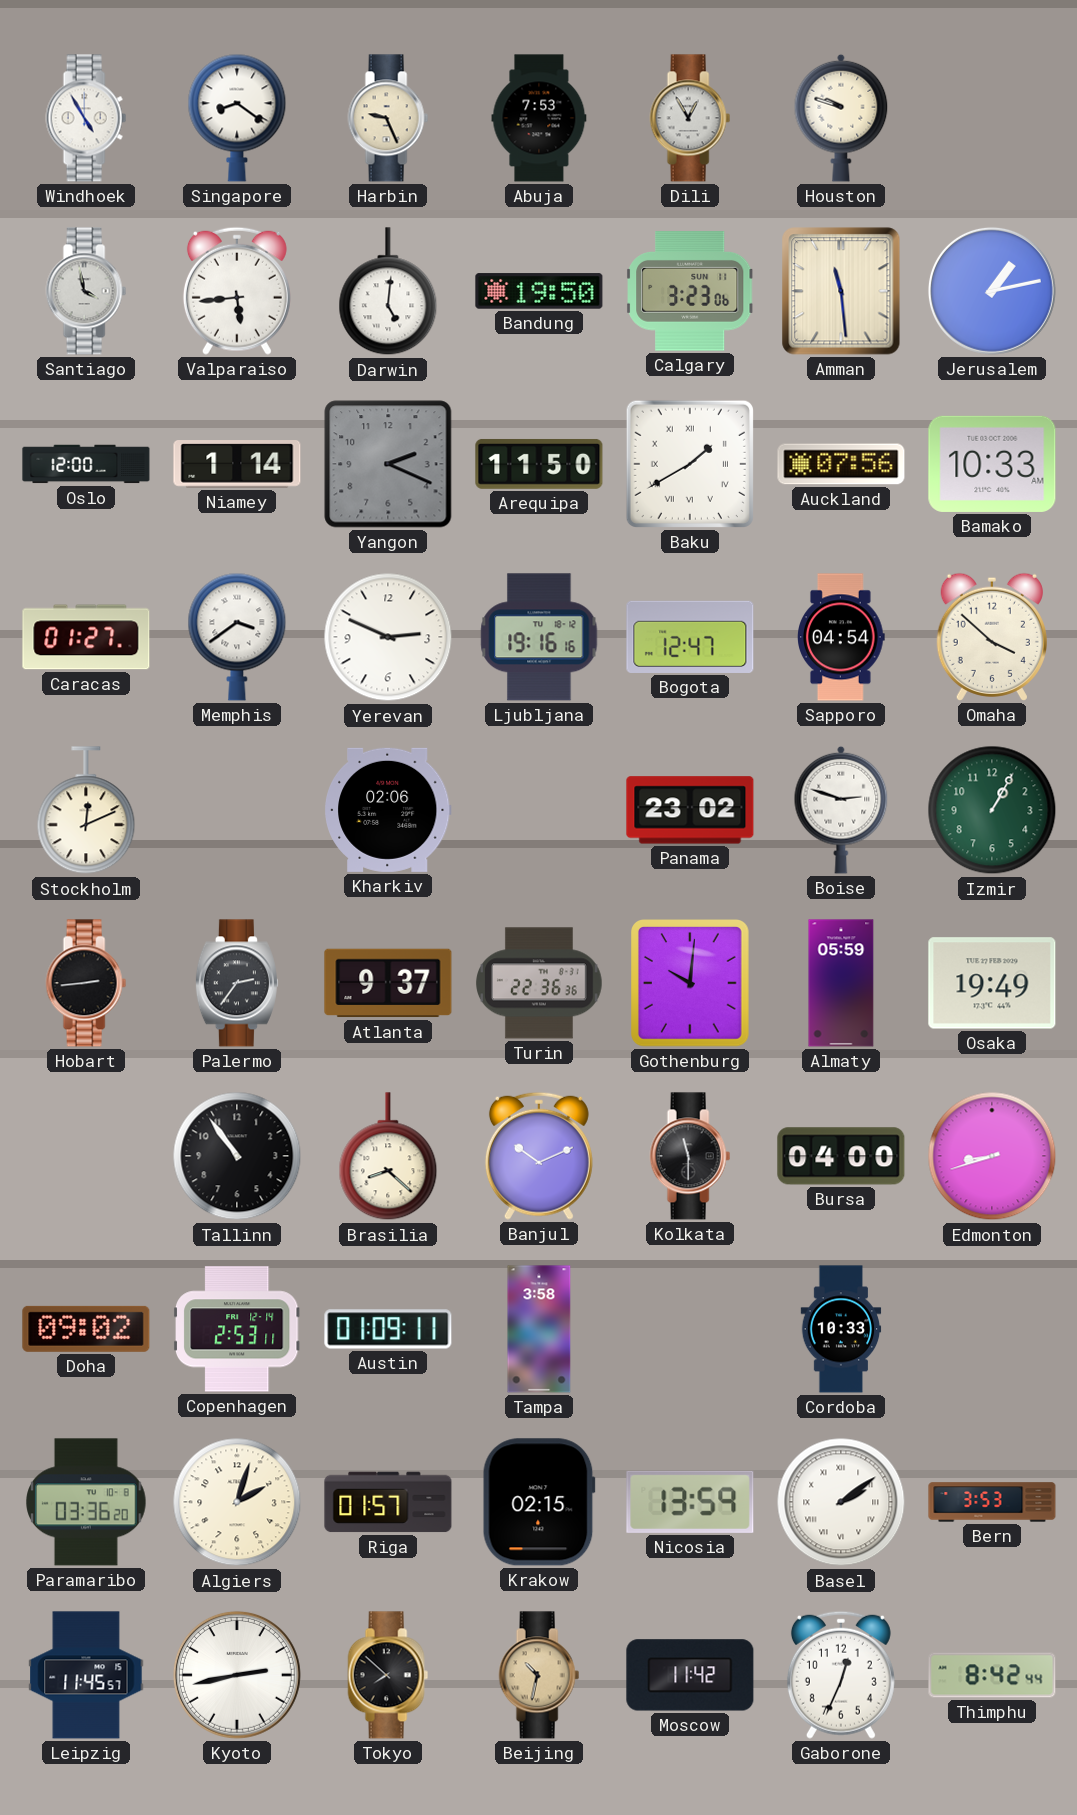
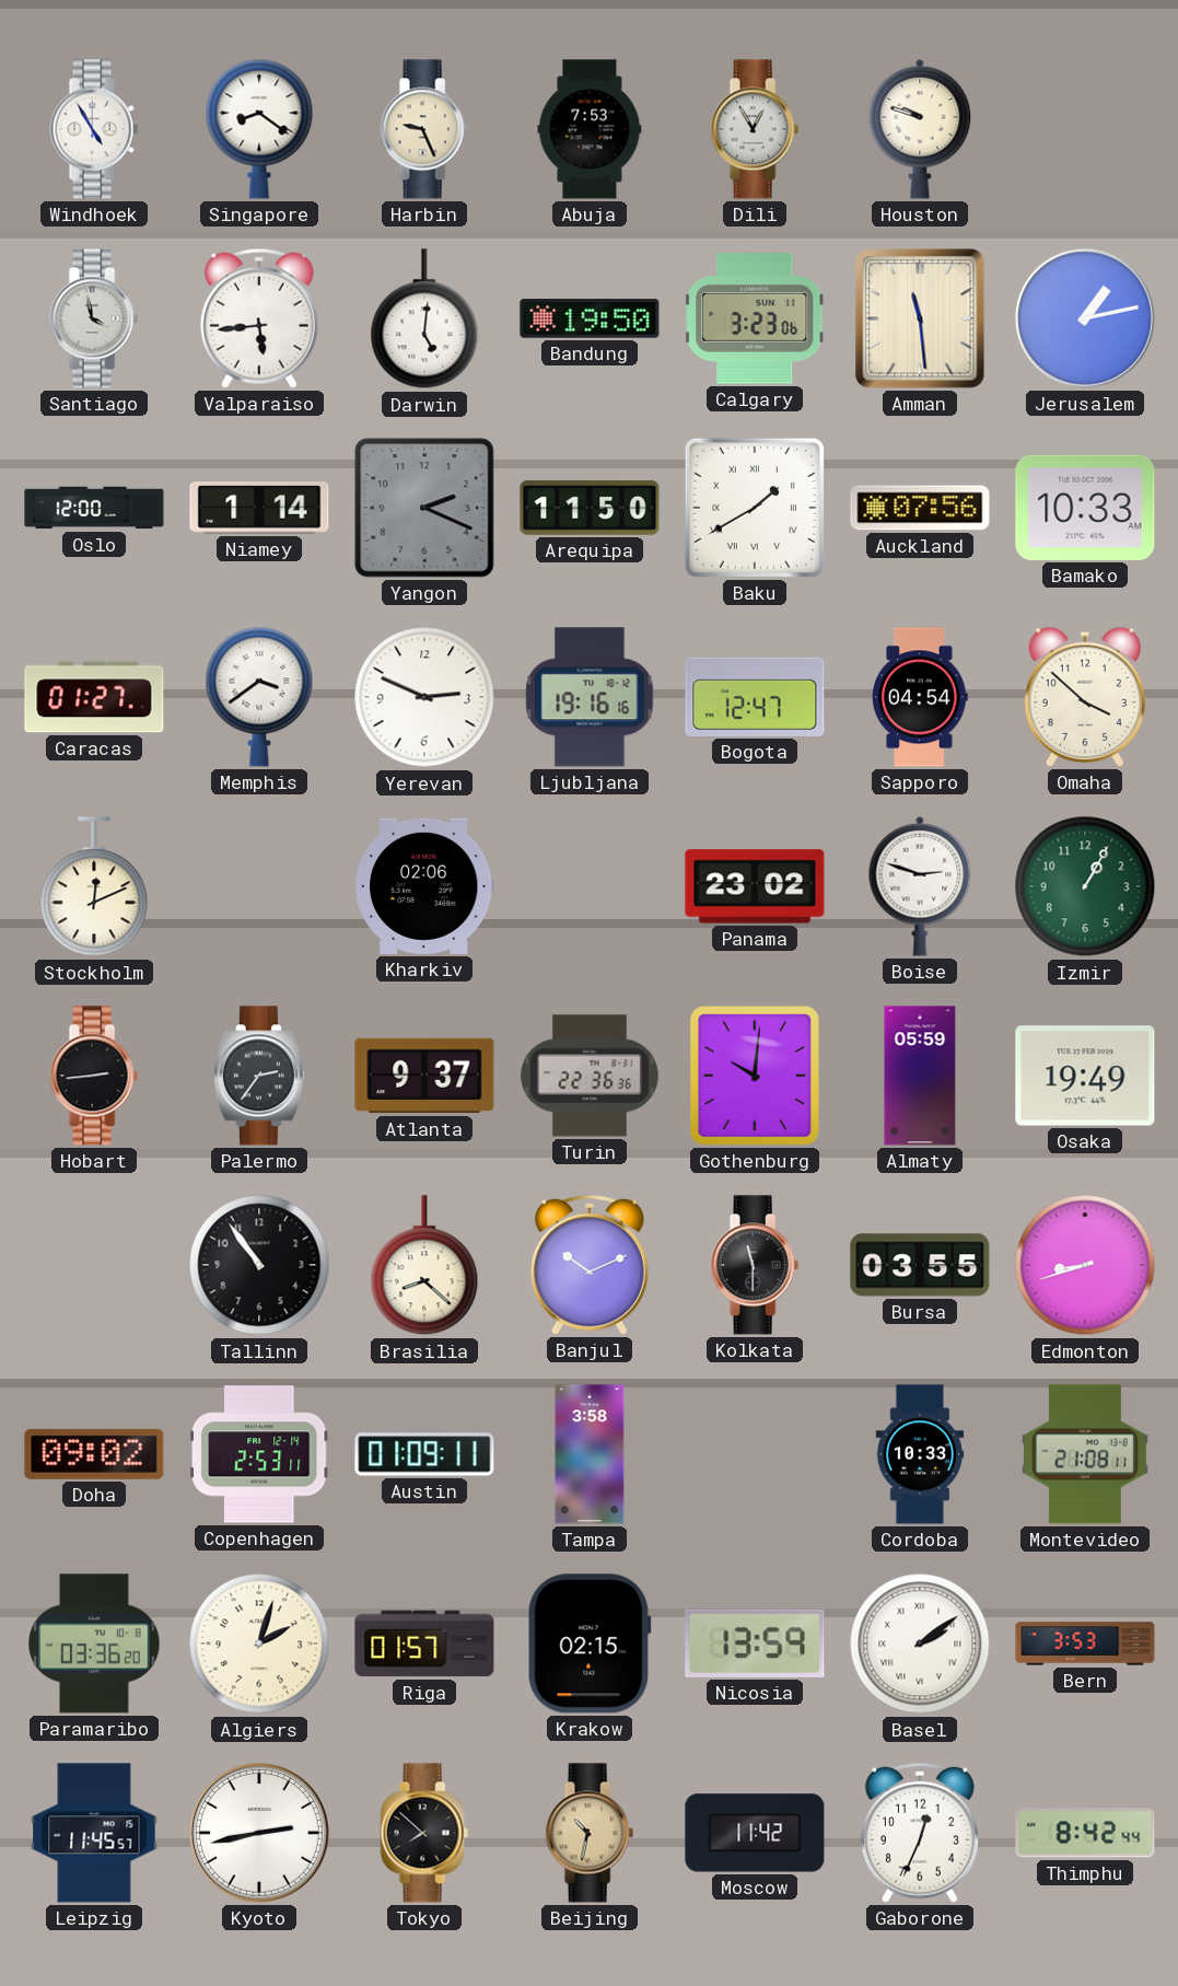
Bursa: 04:00 -> 03:55 (920, 1265)
Montevideo: none -> 21:08 (1086, 1454)
